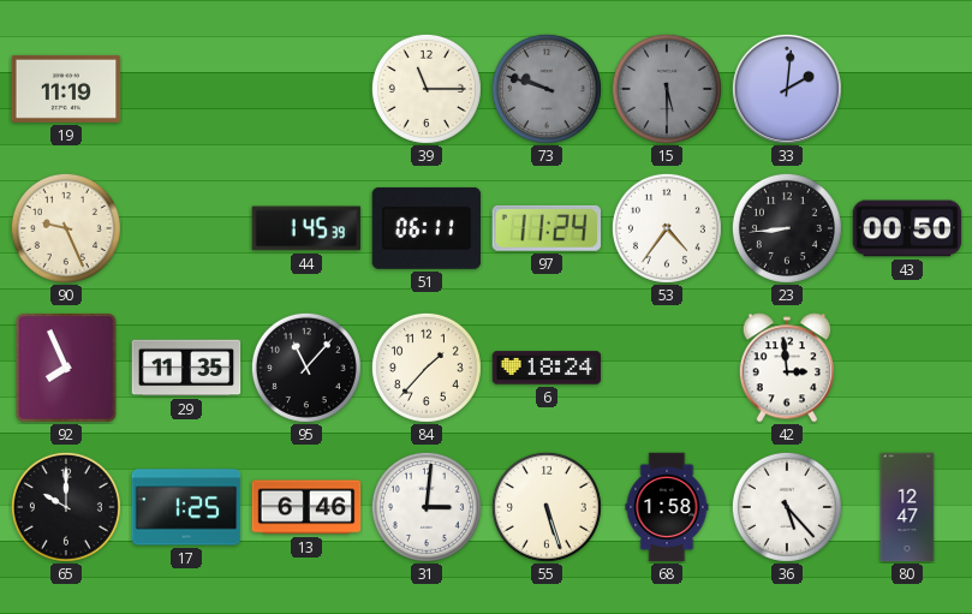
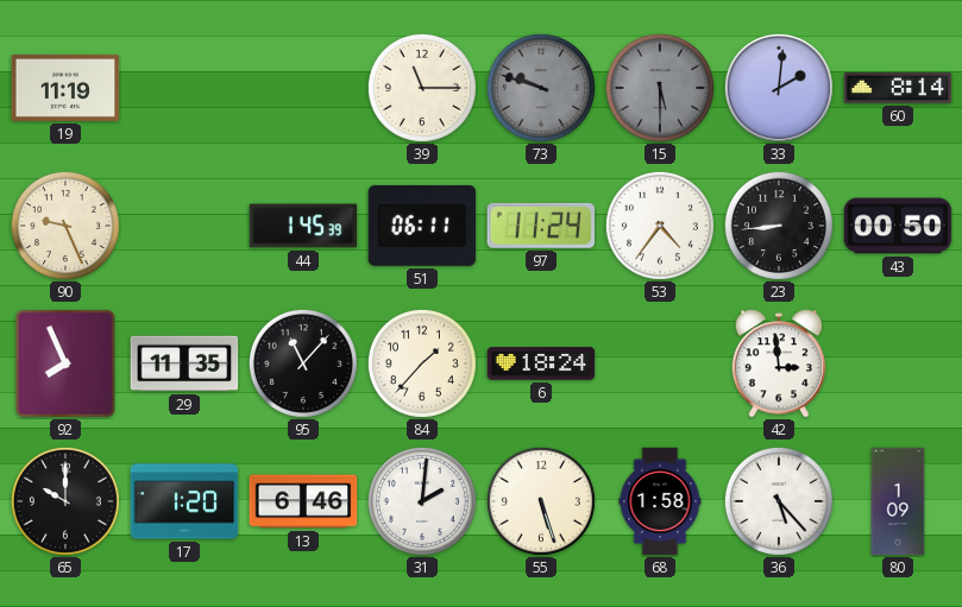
60: none -> 8:14 (898, 88)
17: 1:25 -> 1:20 (184, 501)
31: 3:01 -> 2:01 (422, 501)
80: 12:47 -> 1:09 (898, 501)
